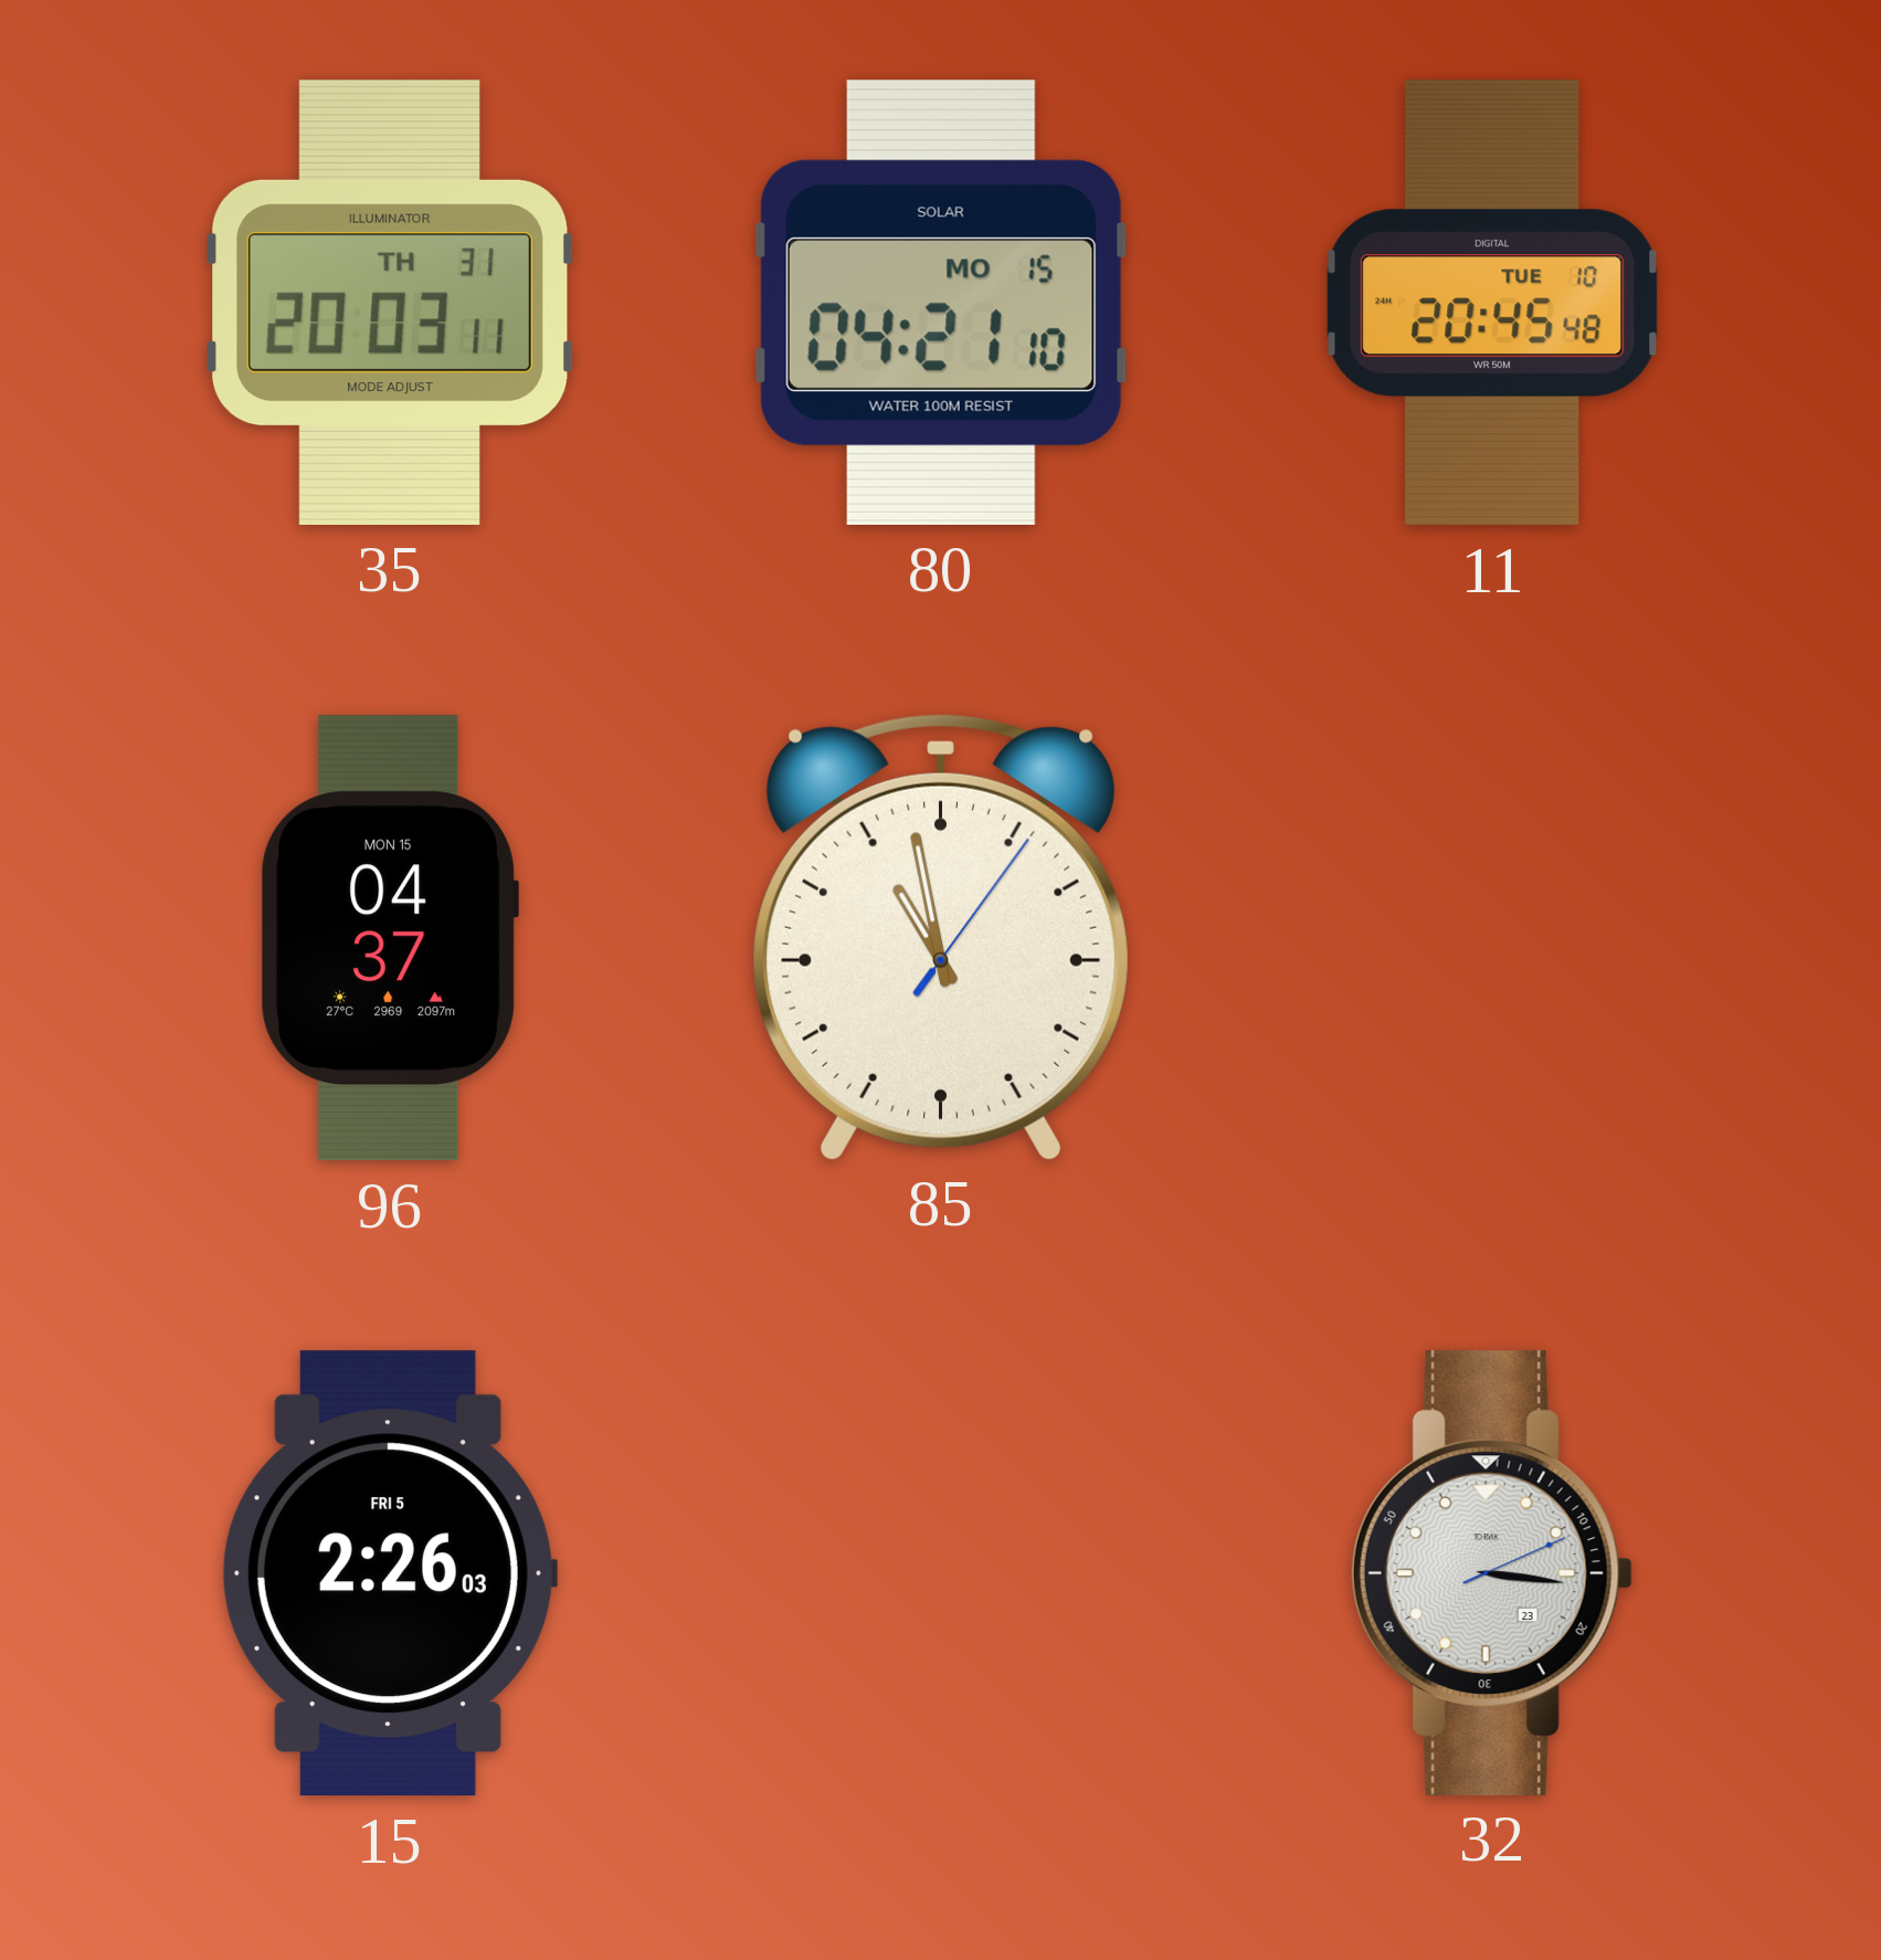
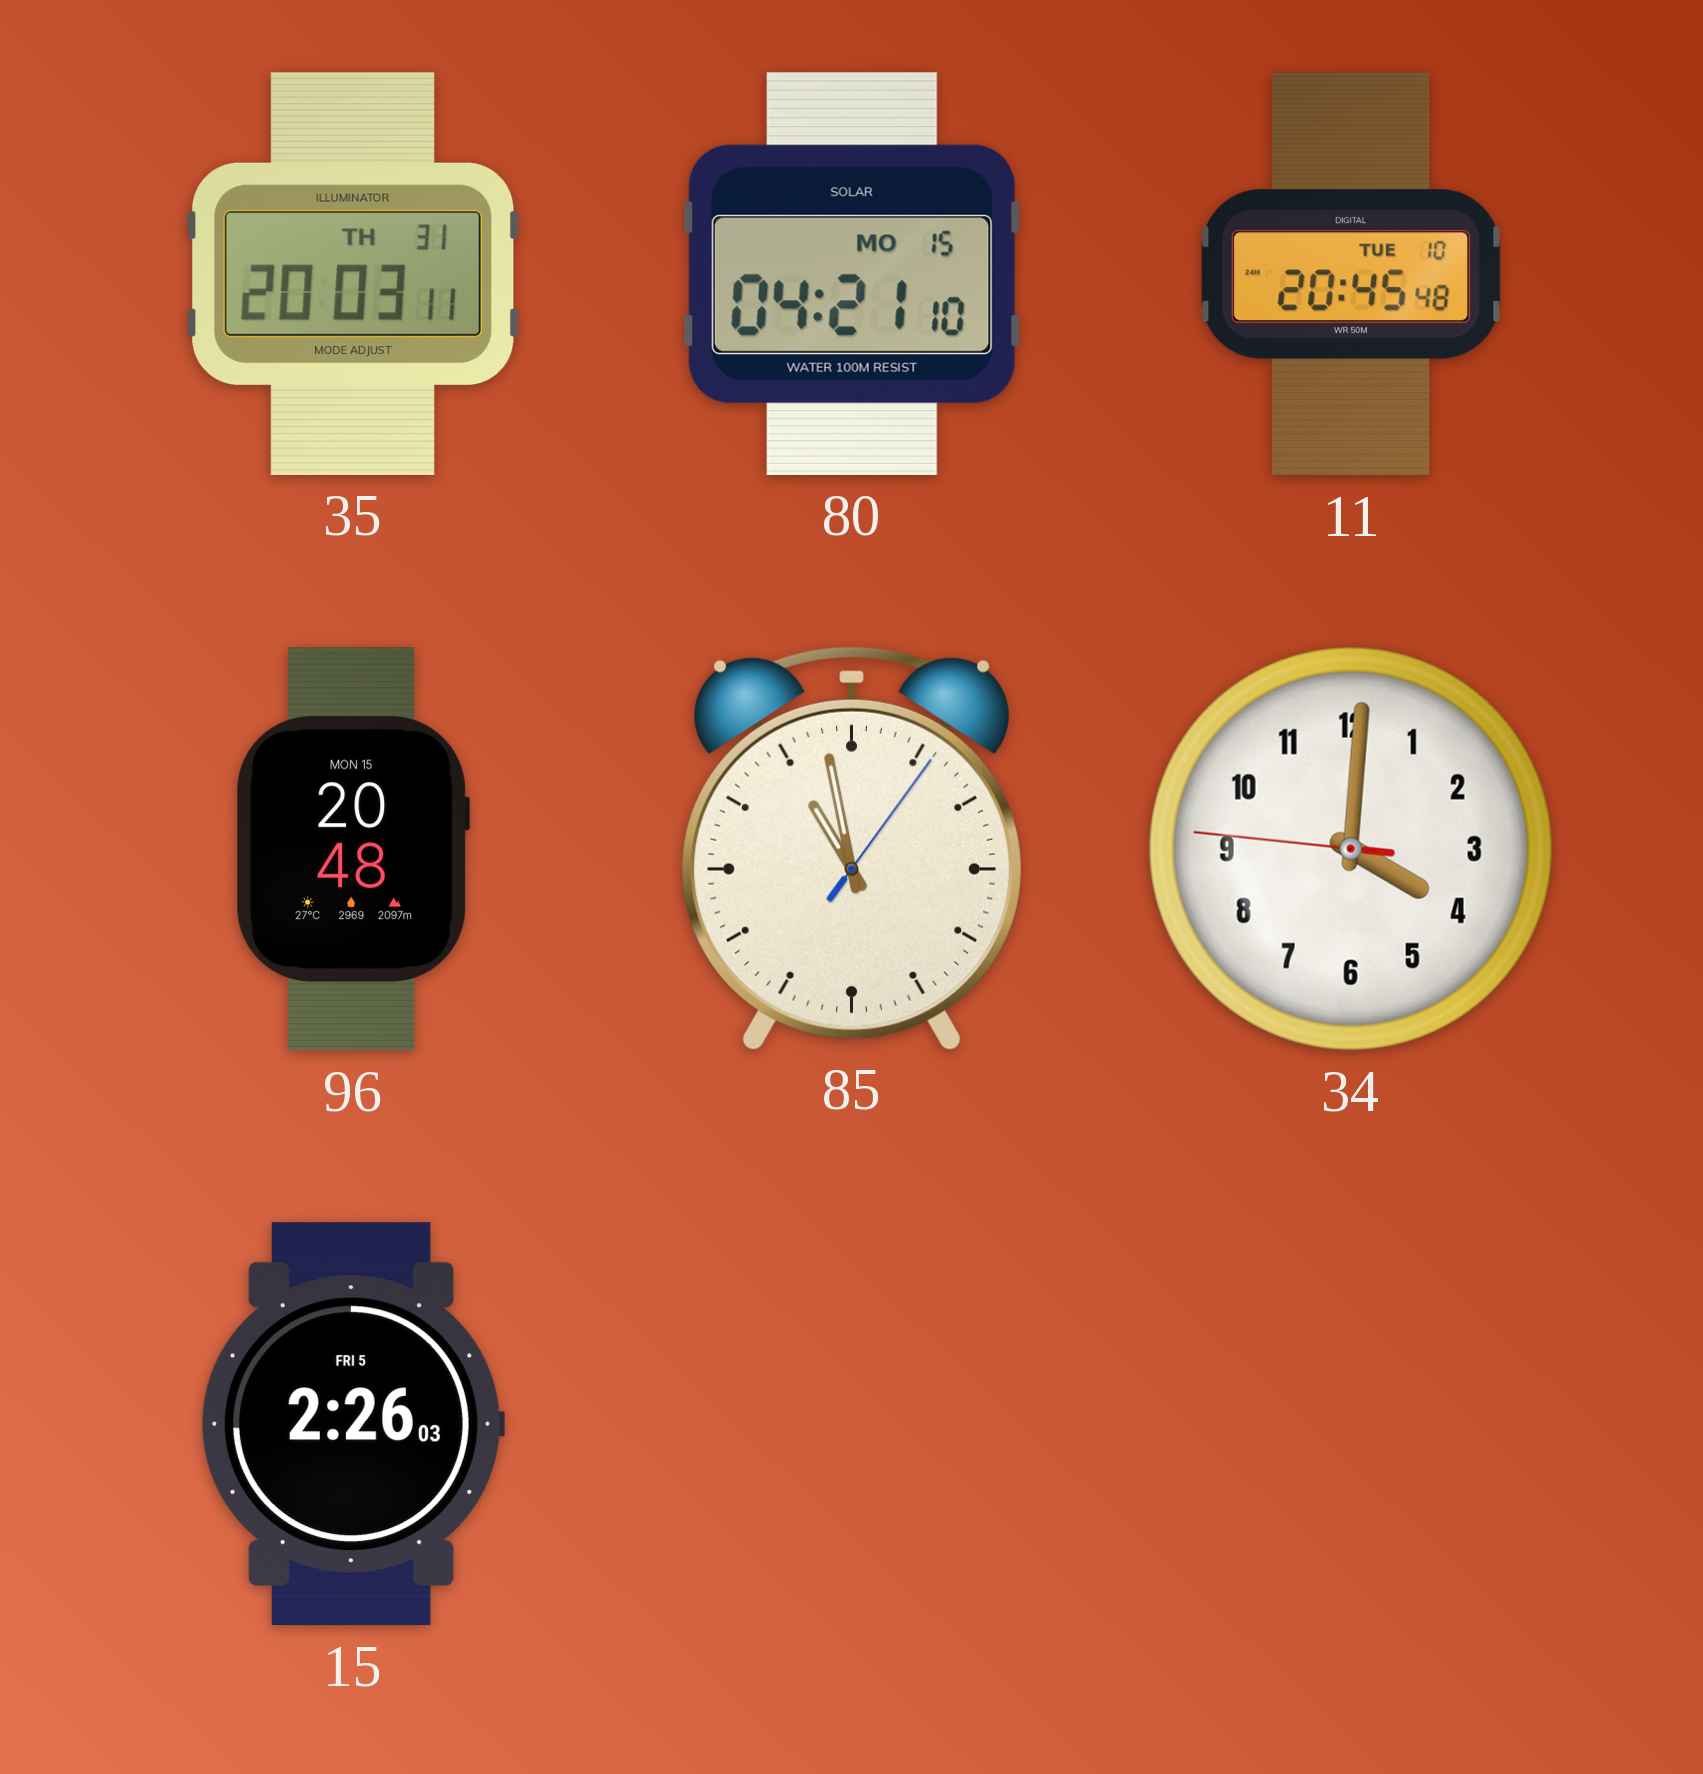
96: 04:37 -> 20:48 (353, 849)
34: none -> 4:00 (1351, 849)
32: 3:16 -> none (1492, 1572)
